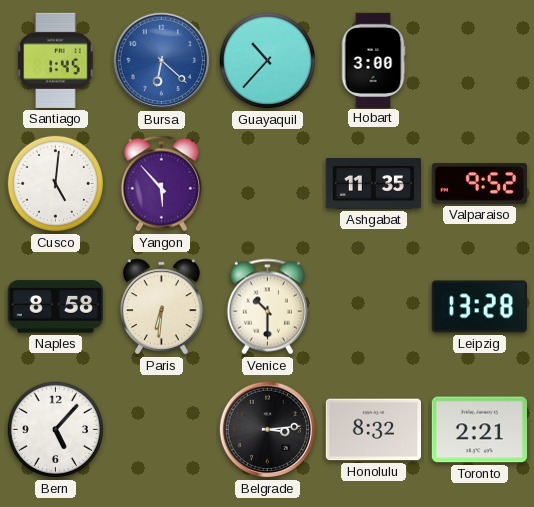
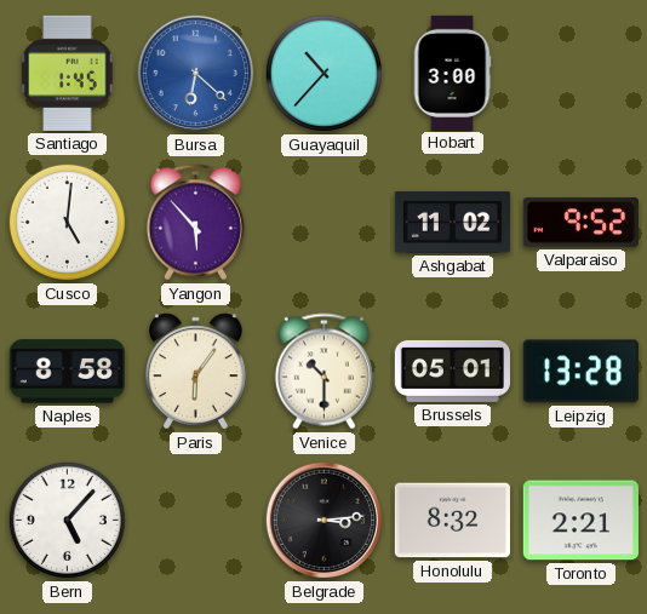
Ashgabat: 11:35 -> 11:02 (452, 223)
Paris: 6:31 -> 6:06 (196, 372)
Brussels: none -> 05:01 (452, 371)
